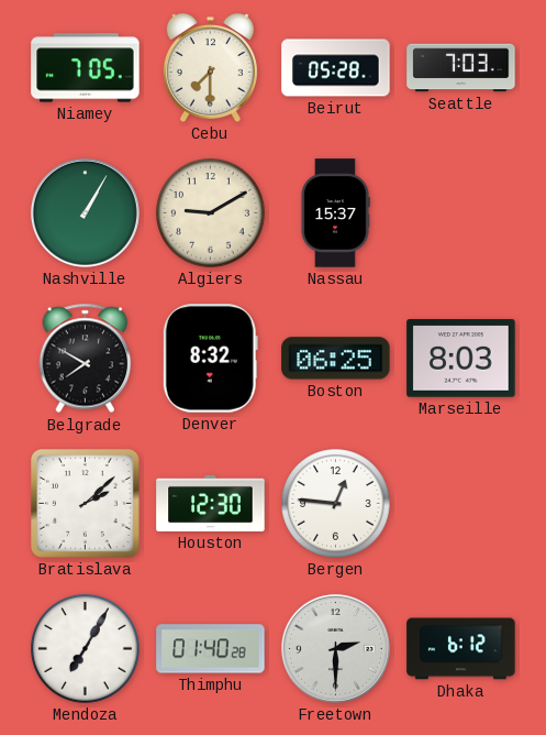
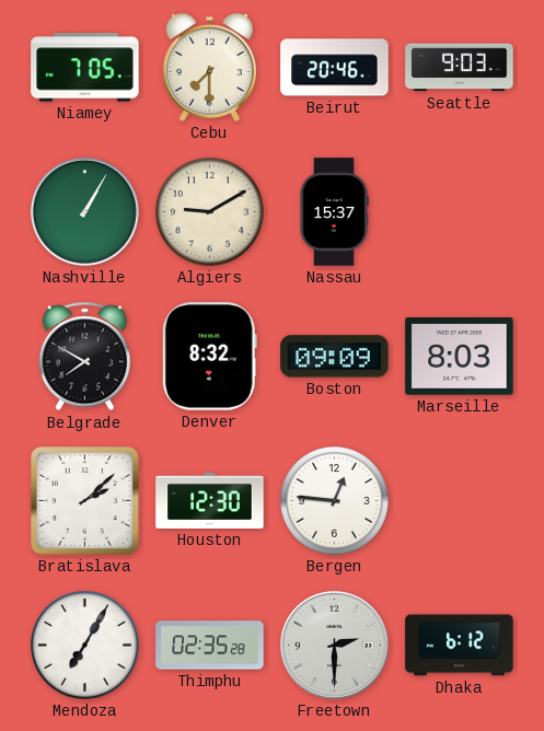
Beirut: 05:28 -> 20:46 (335, 68)
Seattle: 7:03 -> 9:03 (460, 68)
Boston: 06:25 -> 09:09 (335, 357)
Thimphu: 01:40 -> 02:35 (210, 646)
